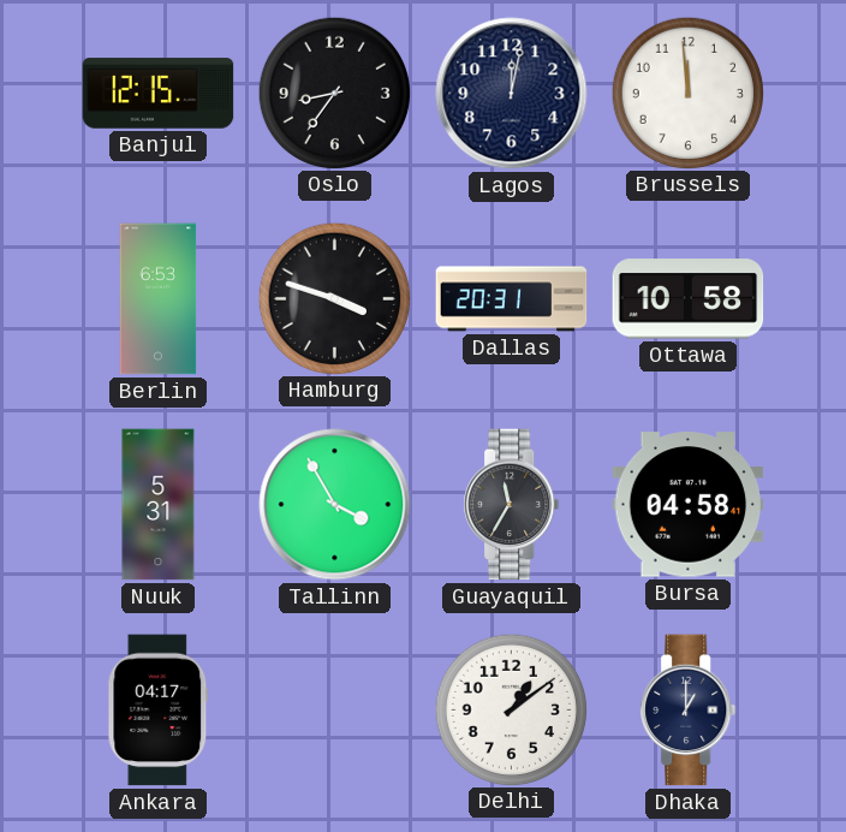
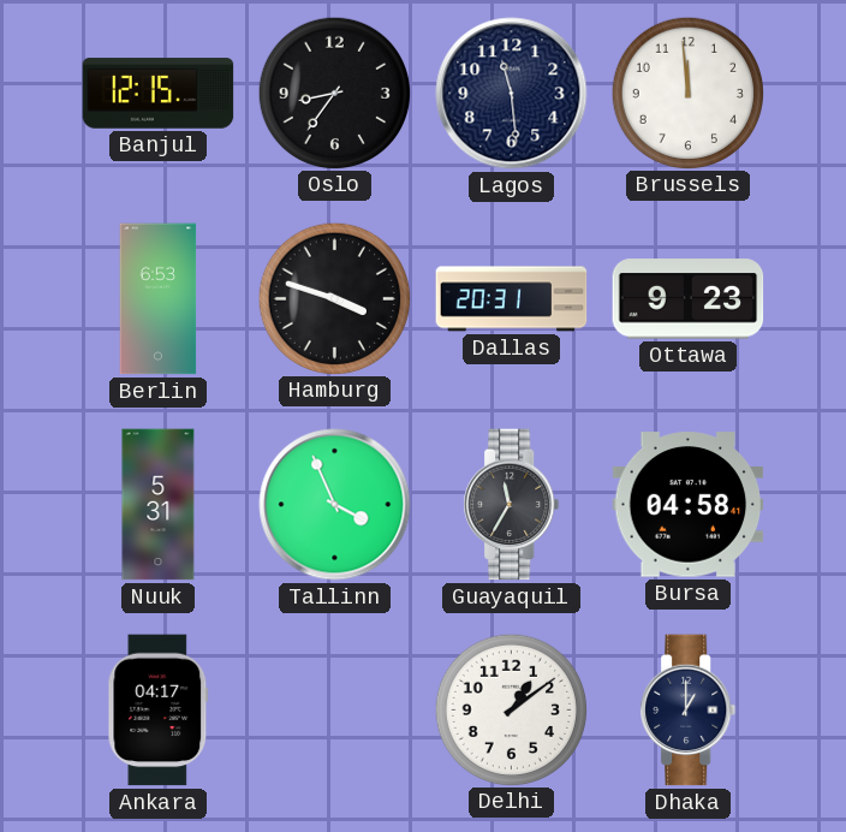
Lagos: 12:02 -> 11:29 (512, 94)
Ottawa: 10:58 -> 9:23 (689, 299)
Tallinn: 3:55 -> 3:56 (335, 505)
